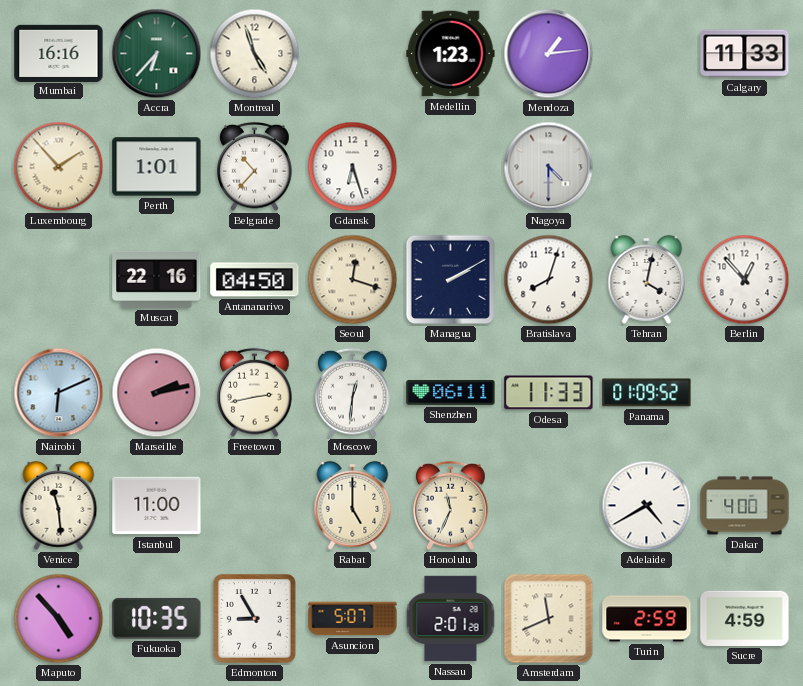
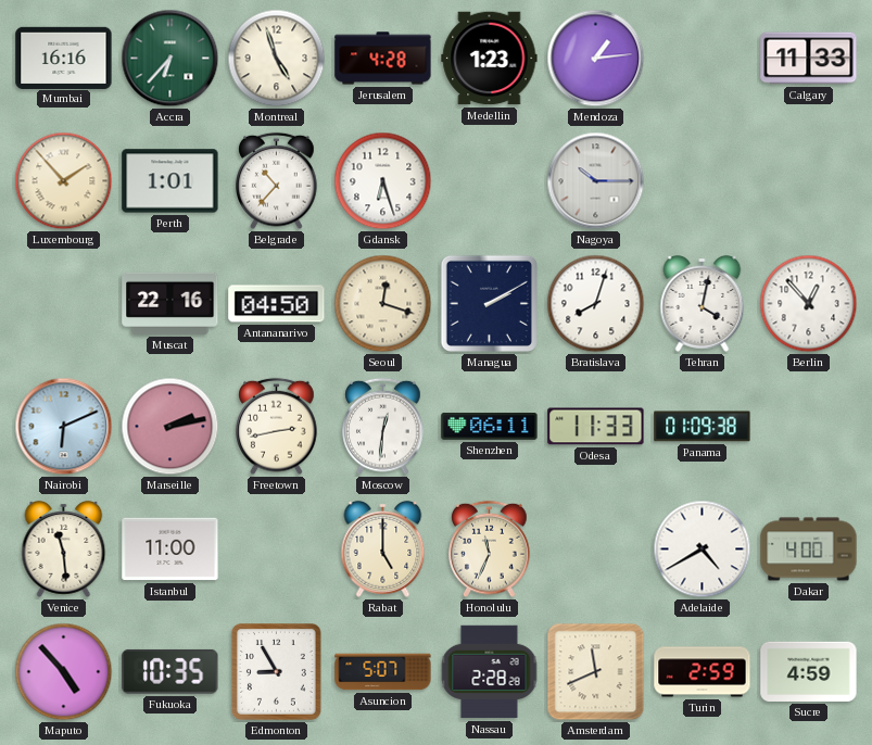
Jerusalem: none -> 4:28 (383, 59)
Nagoya: 4:30 -> 10:15 (596, 181)
Panama: 01:09:52 -> 01:09:38 (703, 427)
Nassau: 2:01 -> 2:28 (490, 672)
